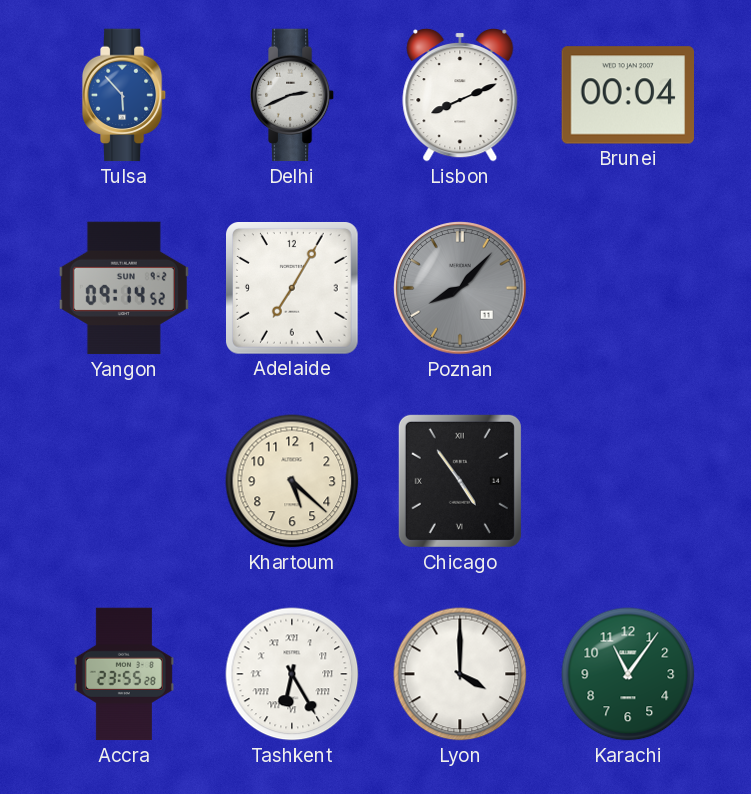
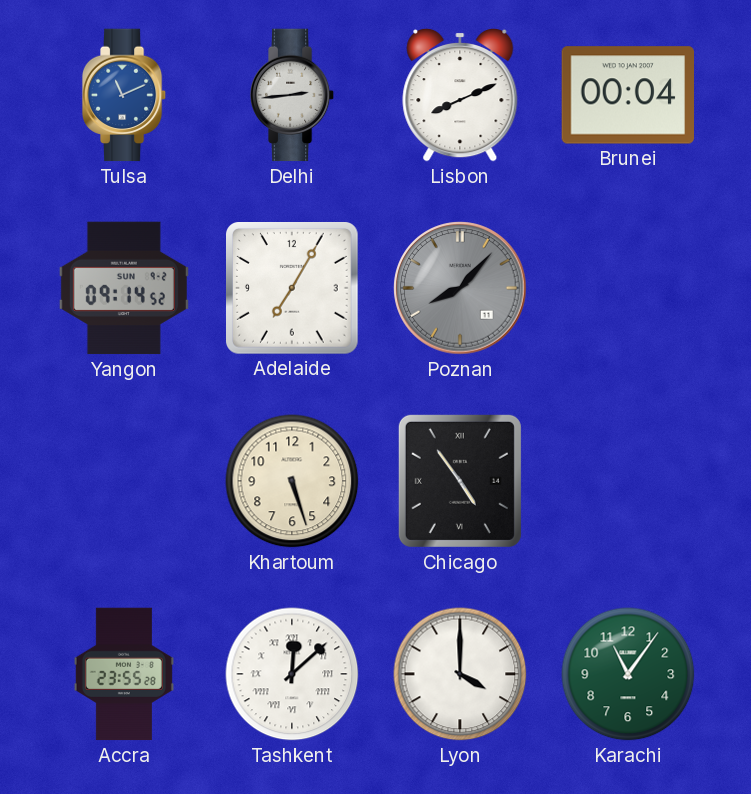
Tulsa: 5:53 -> 11:11 (124, 95)
Delhi: 2:41 -> 2:44 (292, 95)
Khartoum: 5:22 -> 5:27 (292, 481)
Tashkent: 6:25 -> 12:08 (292, 674)
